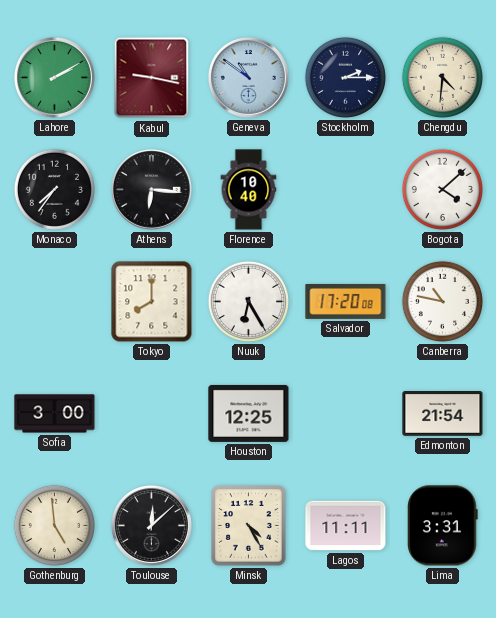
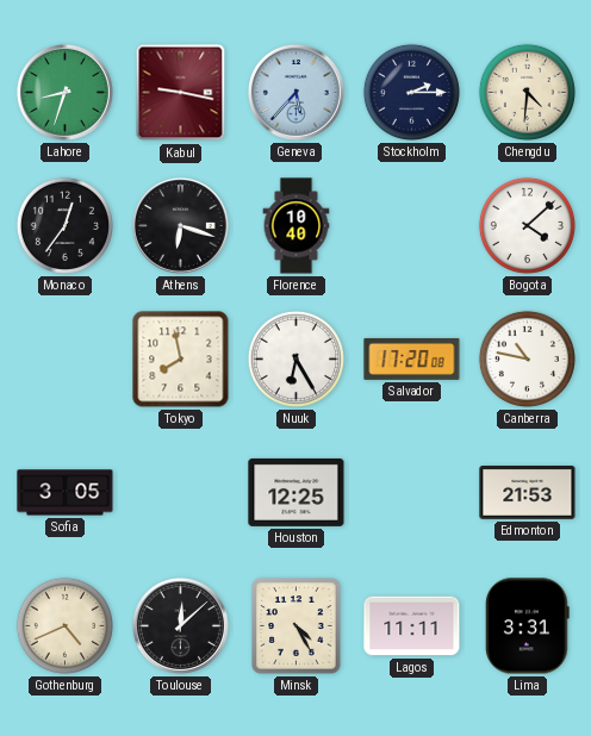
Lahore: 2:10 -> 8:33 (64, 92)
Geneva: 10:51 -> 5:37 (295, 92)
Monaco: 7:36 -> 12:36 (64, 225)
Athens: 6:16 -> 6:18 (180, 225)
Tokyo: 8:00 -> 7:58 (181, 360)
Sofia: 3:00 -> 3:05 (66, 493)
Edmonton: 21:54 -> 21:53 (528, 493)
Gothenburg: 4:59 -> 4:41 (64, 625)
